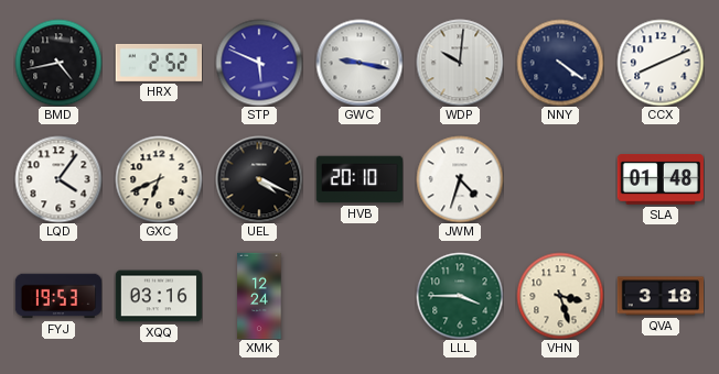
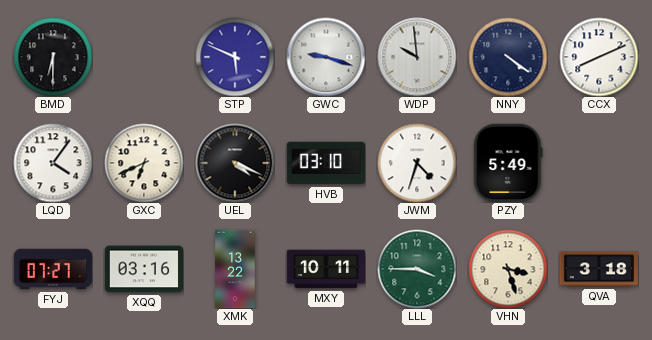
BMD: 4:43 -> 6:30 (53, 57)
HRX: 2:52 -> none (159, 63)
GWC: 9:17 -> 9:18 (326, 57)
WDP: 10:01 -> 9:59 (417, 57)
HVB: 20:10 -> 03:10 (326, 163)
PZY: none -> 5:49 (508, 162)
SLA: 01:48 -> none (659, 180)
FYJ: 19:53 -> 07:27 (53, 269)
XMK: 12:24 -> 13:22 (235, 269)
MXY: none -> 10:11 (326, 269)
